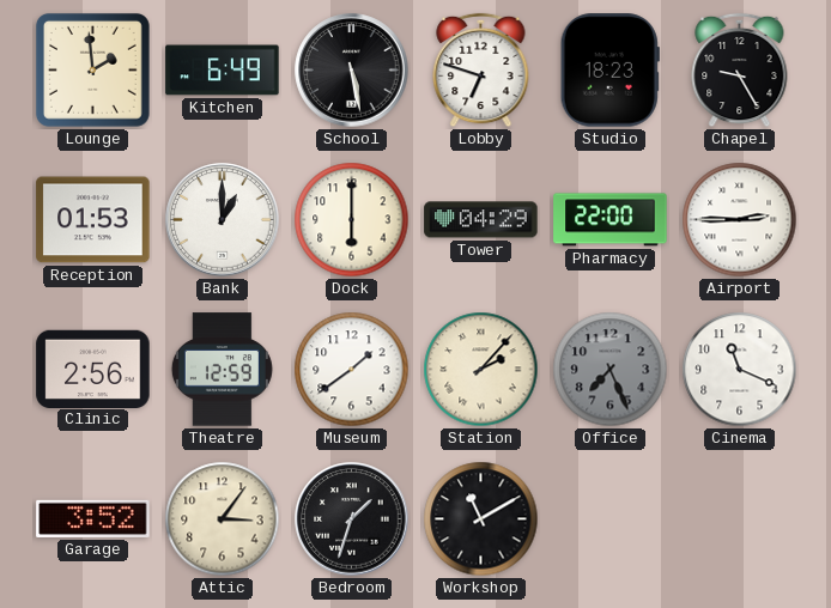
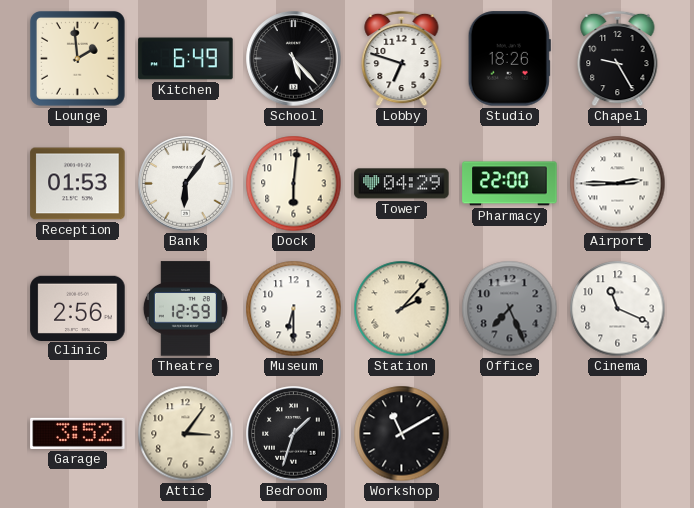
School: 5:28 -> 5:23 (294, 59)
Studio: 18:23 -> 18:26 (509, 59)
Bank: 1:00 -> 6:06 (186, 184)
Dock: 6:00 -> 6:01 (294, 184)
Museum: 1:39 -> 6:30 (294, 309)
